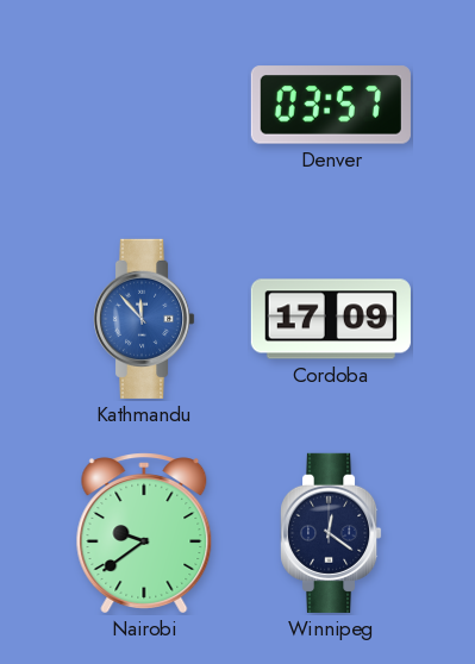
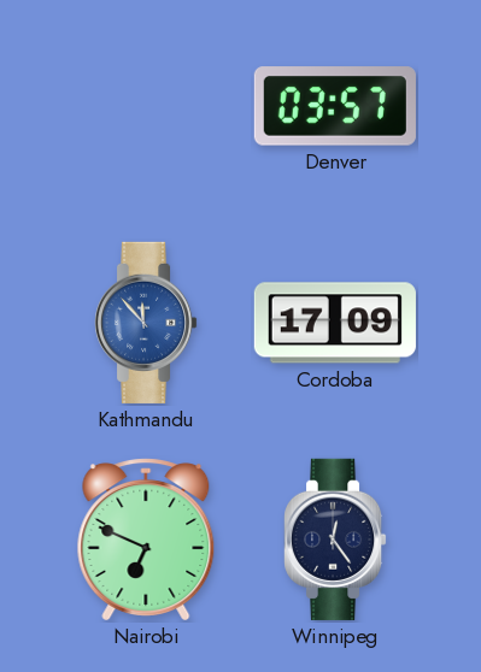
Nairobi: 9:39 -> 6:49 (146, 540)
Winnipeg: 12:21 -> 12:24 (335, 540)
